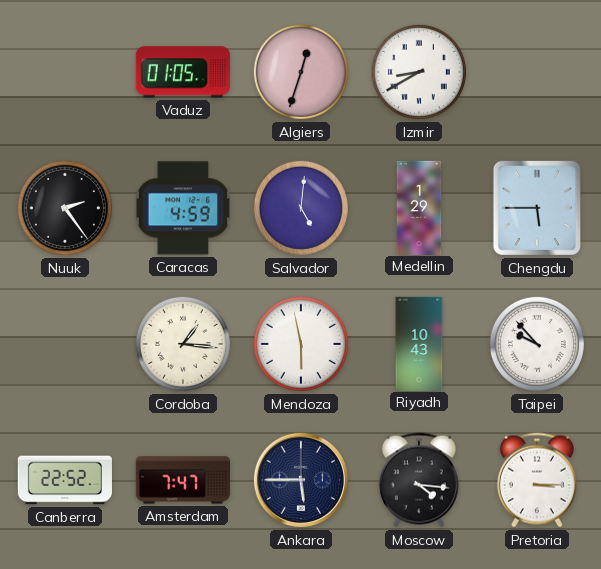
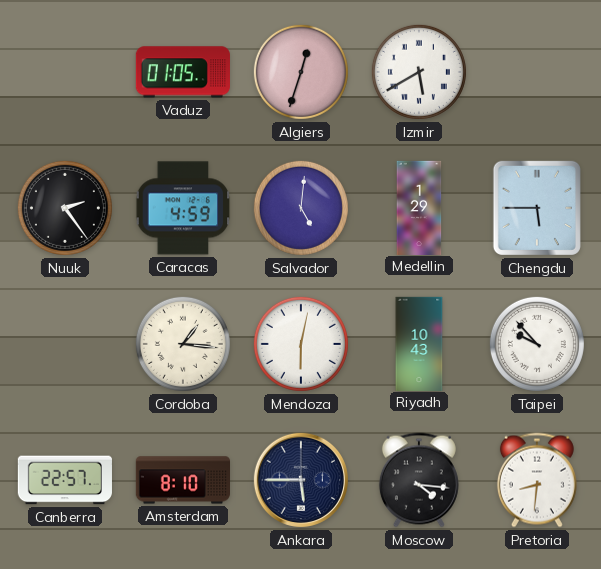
Izmir: 8:40 -> 5:40 (419, 72)
Mendoza: 5:58 -> 6:02 (301, 344)
Canberra: 22:52 -> 22:57 (64, 480)
Amsterdam: 7:47 -> 8:10 (182, 480)
Pretoria: 3:15 -> 8:31 (537, 480)
